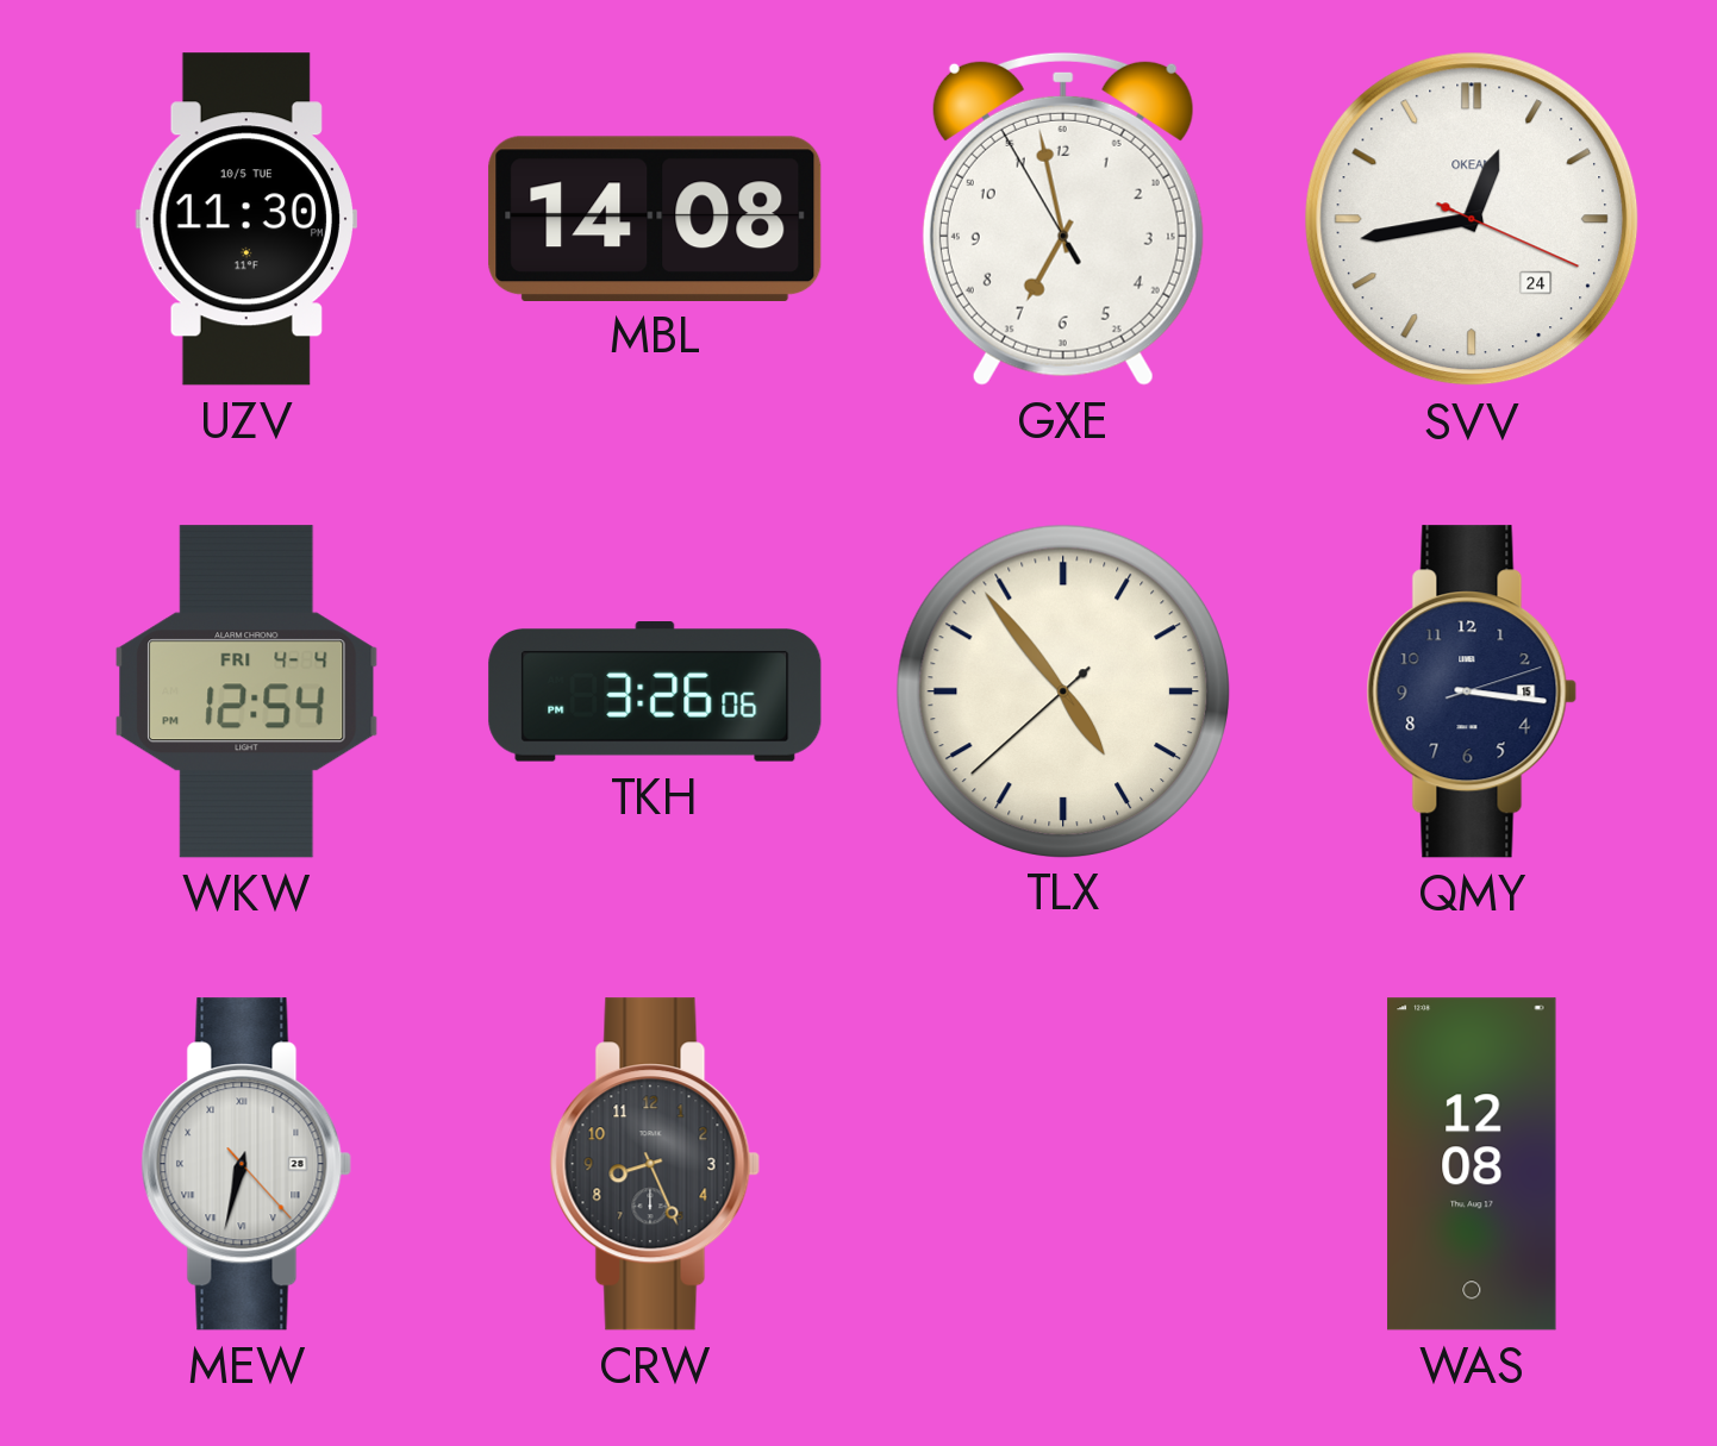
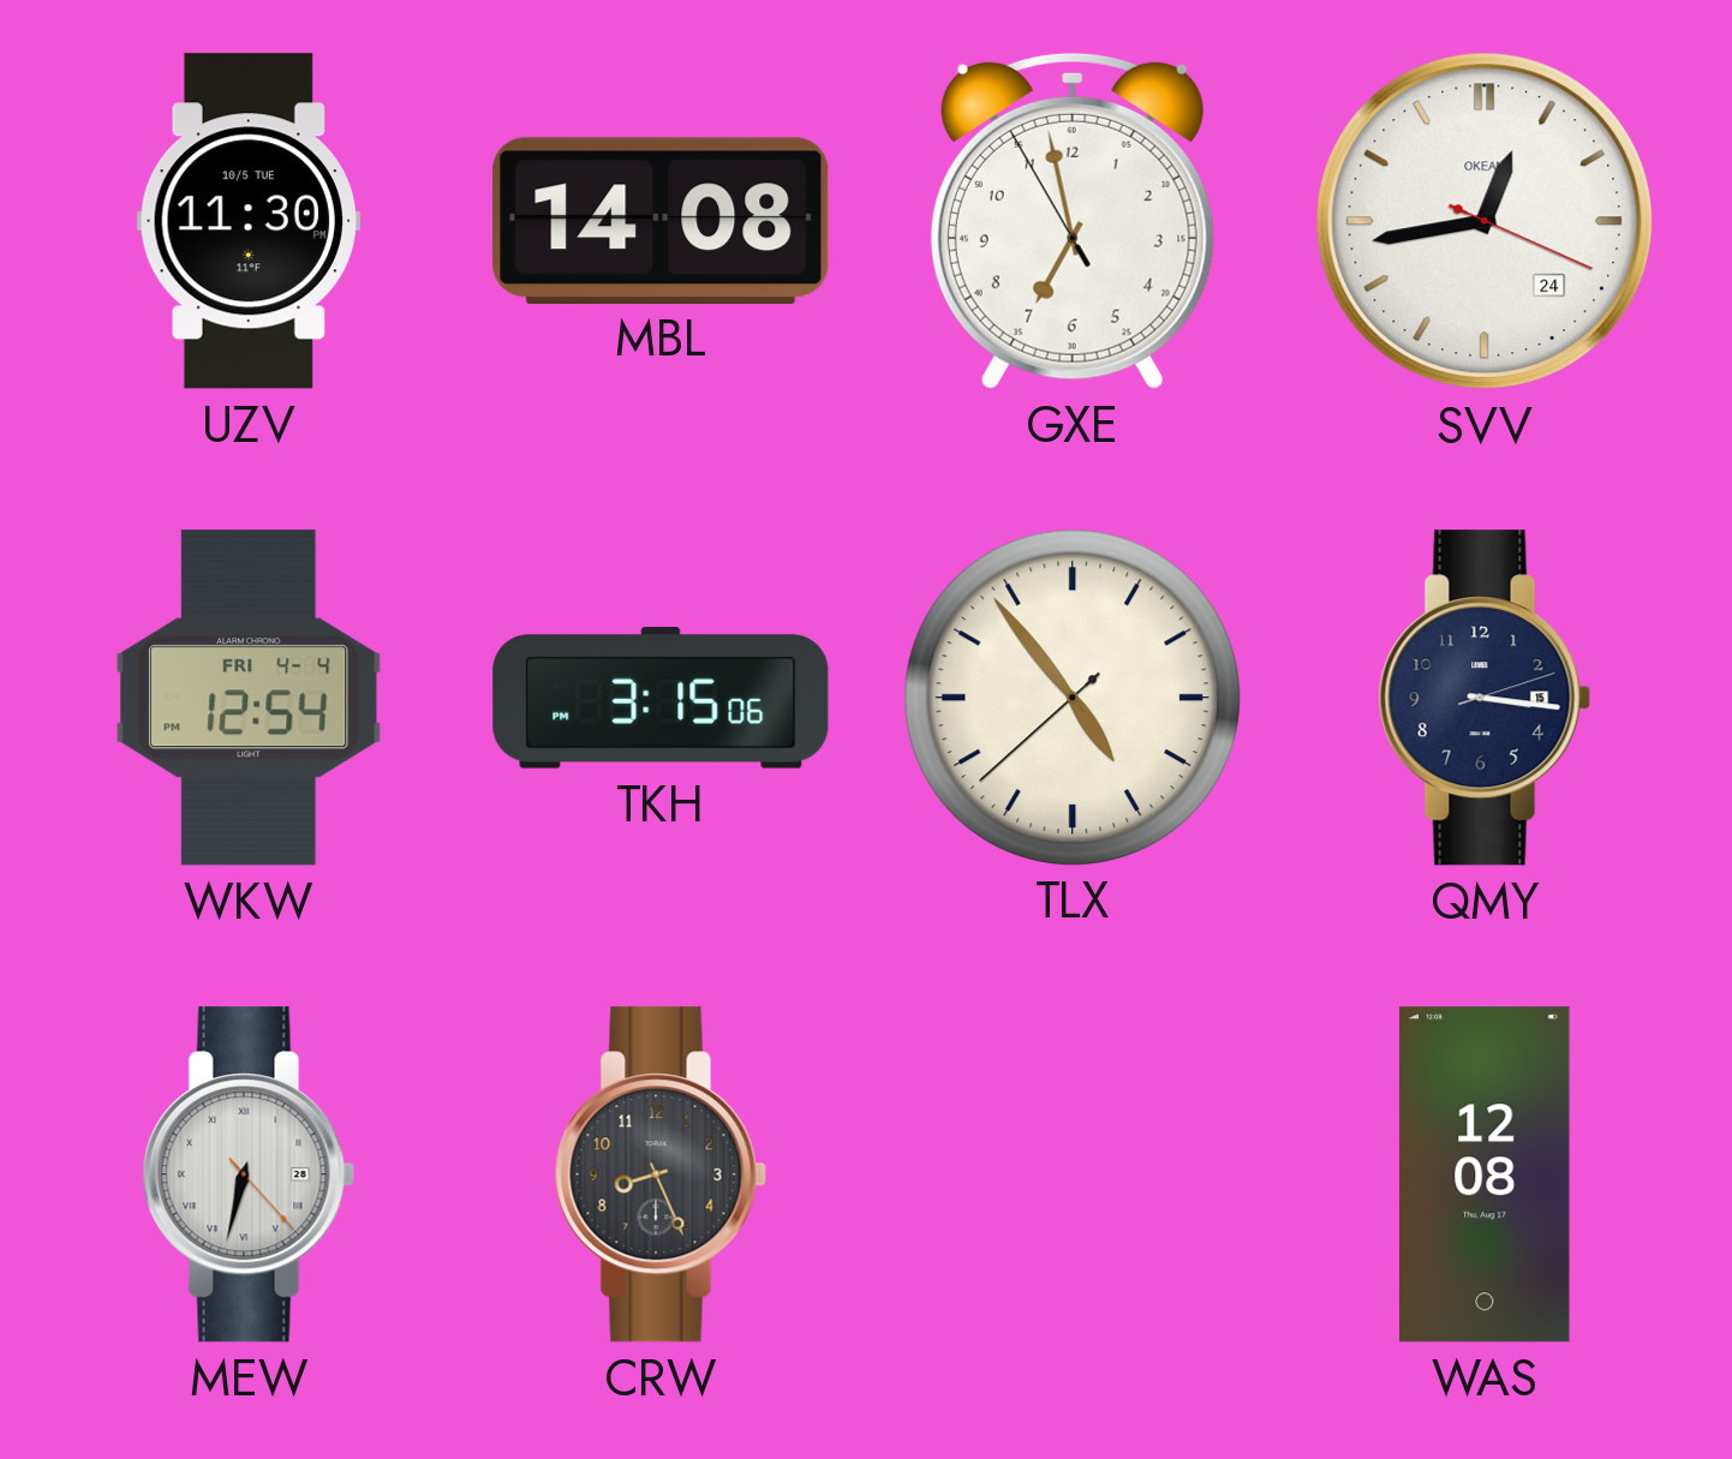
TKH: 3:26 -> 3:15 (661, 699)
